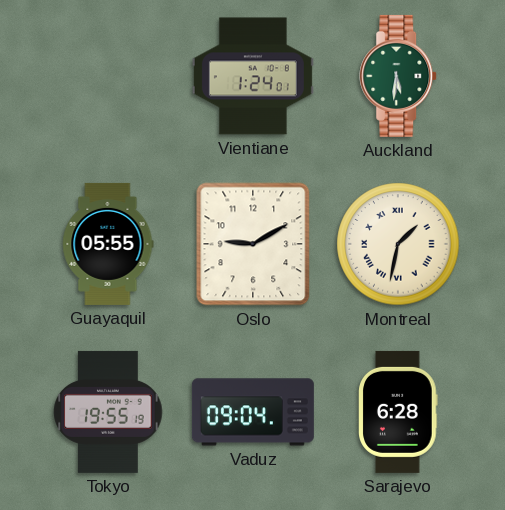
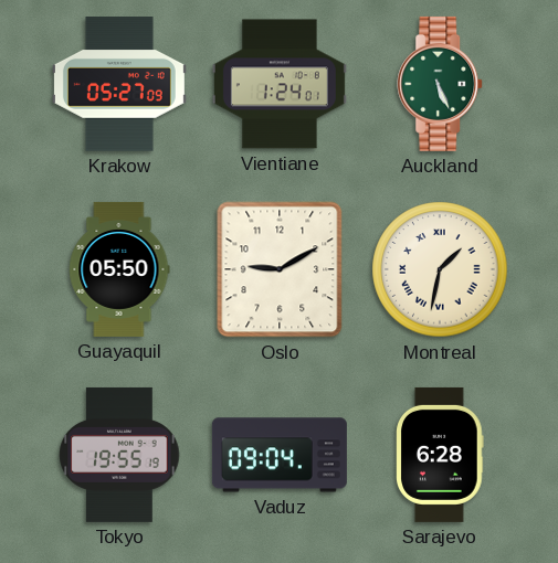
Krakow: none -> 05:27 (119, 84)
Auckland: 5:31 -> 5:26 (441, 84)
Guayaquil: 05:55 -> 05:50 (119, 269)
